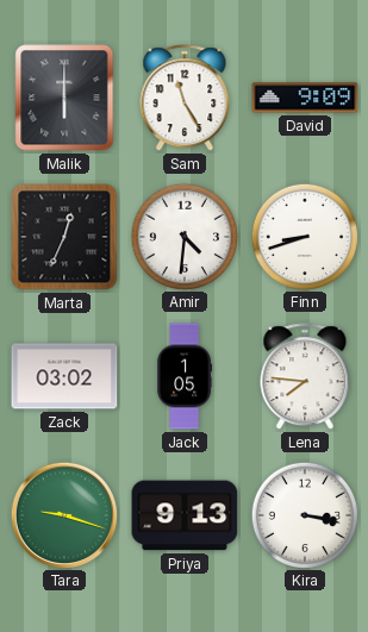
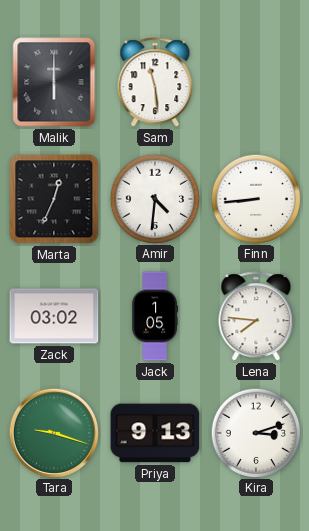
Sam: 11:25 -> 11:29 (155, 83)
David: 9:09 -> none (305, 98)
Finn: 8:42 -> 8:44 (255, 198)
Kira: 3:17 -> 3:12 (255, 432)
